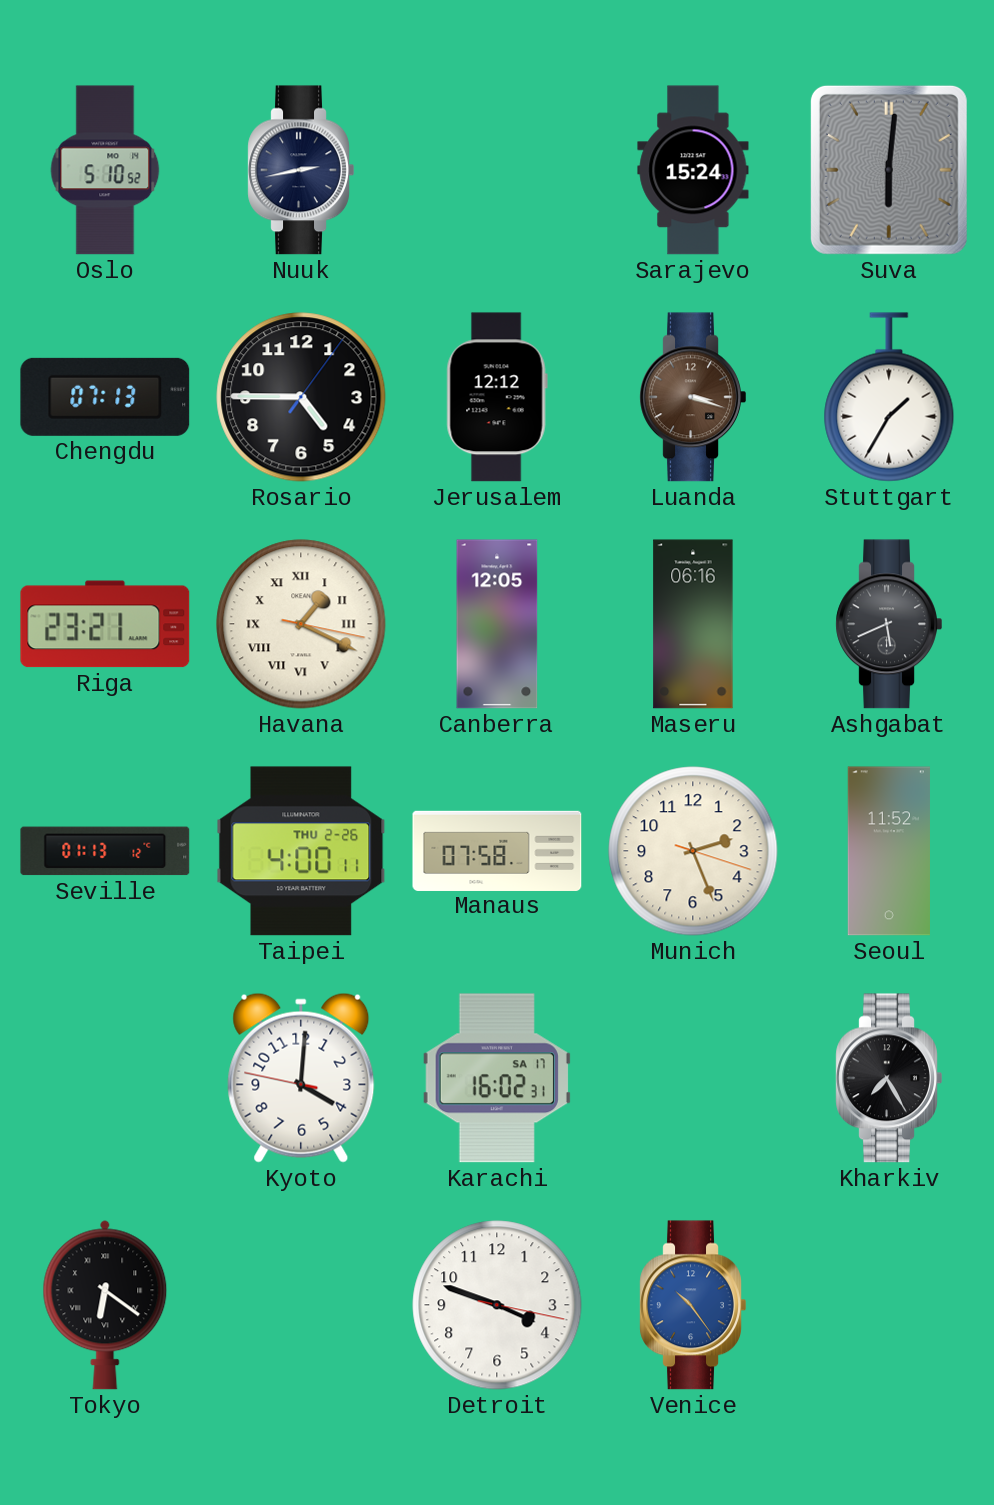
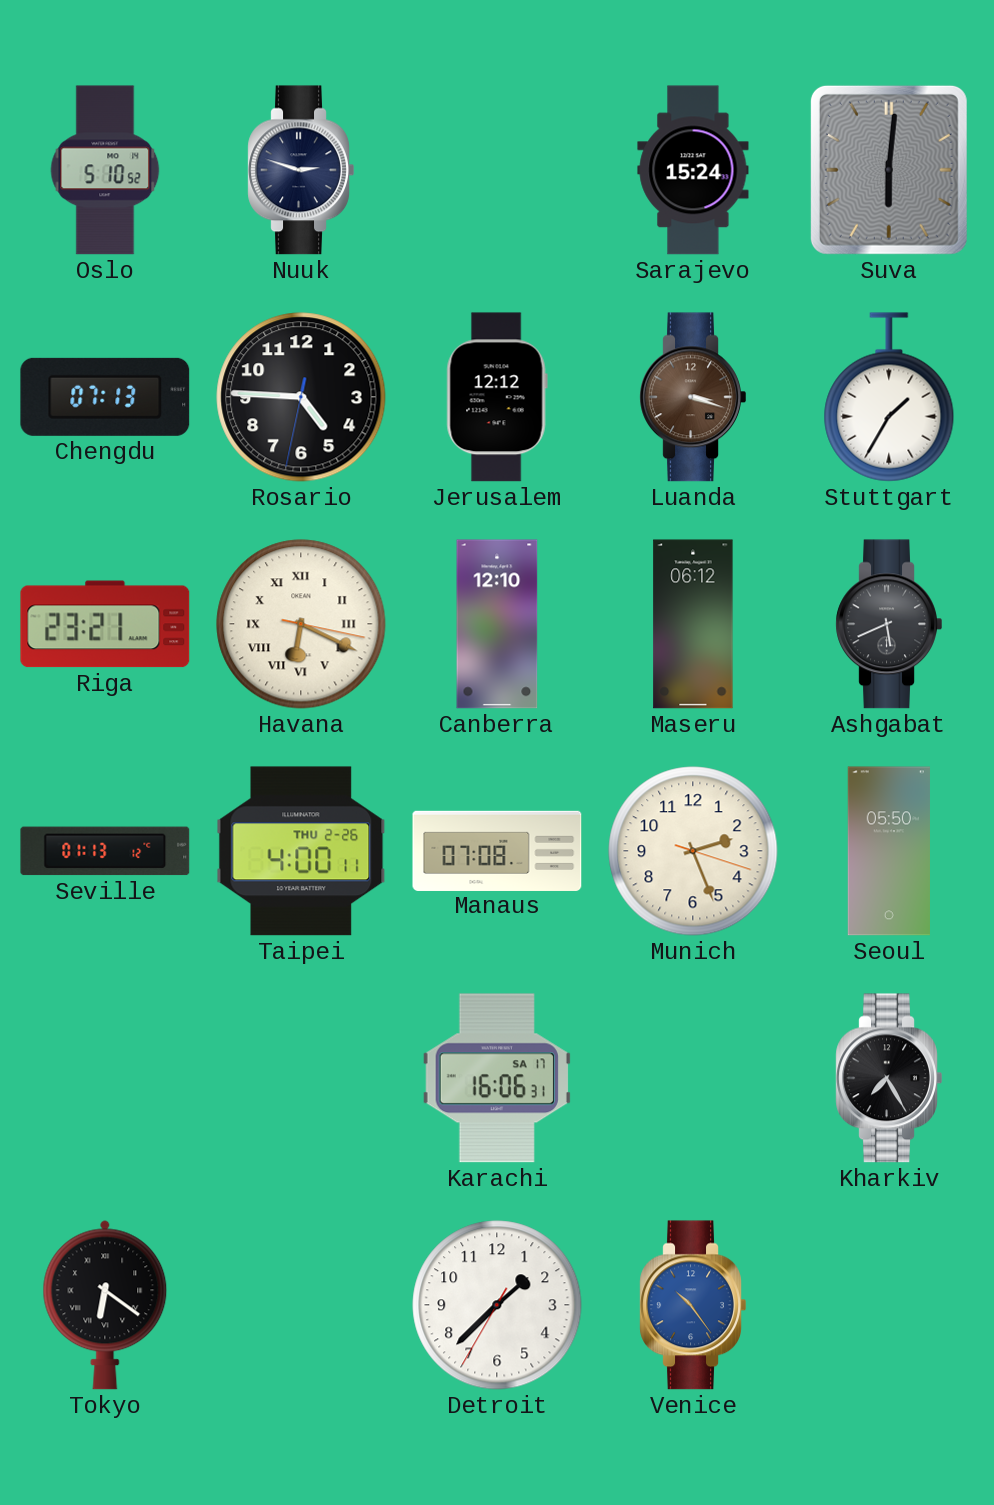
Nuuk: 2:43 -> 2:48 (301, 170)
Rosario: 4:45:06 -> 4:45:32 (301, 397)
Havana: 1:19 -> 6:19 (301, 624)
Canberra: 12:05 -> 12:10 (497, 624)
Maseru: 06:16 -> 06:12 (693, 624)
Manaus: 07:58 -> 07:08 (497, 850)
Seoul: 11:52 -> 05:50 (889, 851)
Kyoto: 4:00 -> none (301, 1078)
Karachi: 16:02 -> 16:06 (497, 1078)
Detroit: 3:48 -> 1:37 (497, 1305)
